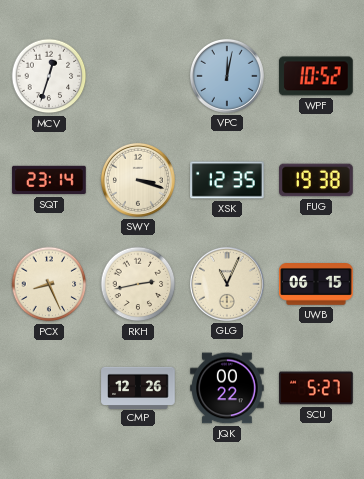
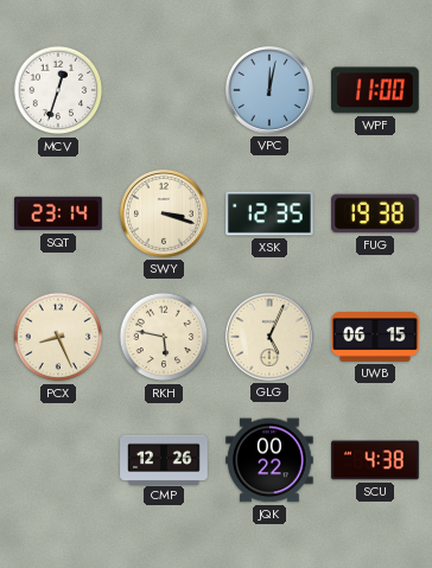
WPF: 10:52 -> 11:00 (376, 90)
RKH: 2:43 -> 5:47 (164, 337)
GLG: 11:04 -> 5:04 (269, 337)
SCU: 5:27 -> 4:38 (375, 460)
